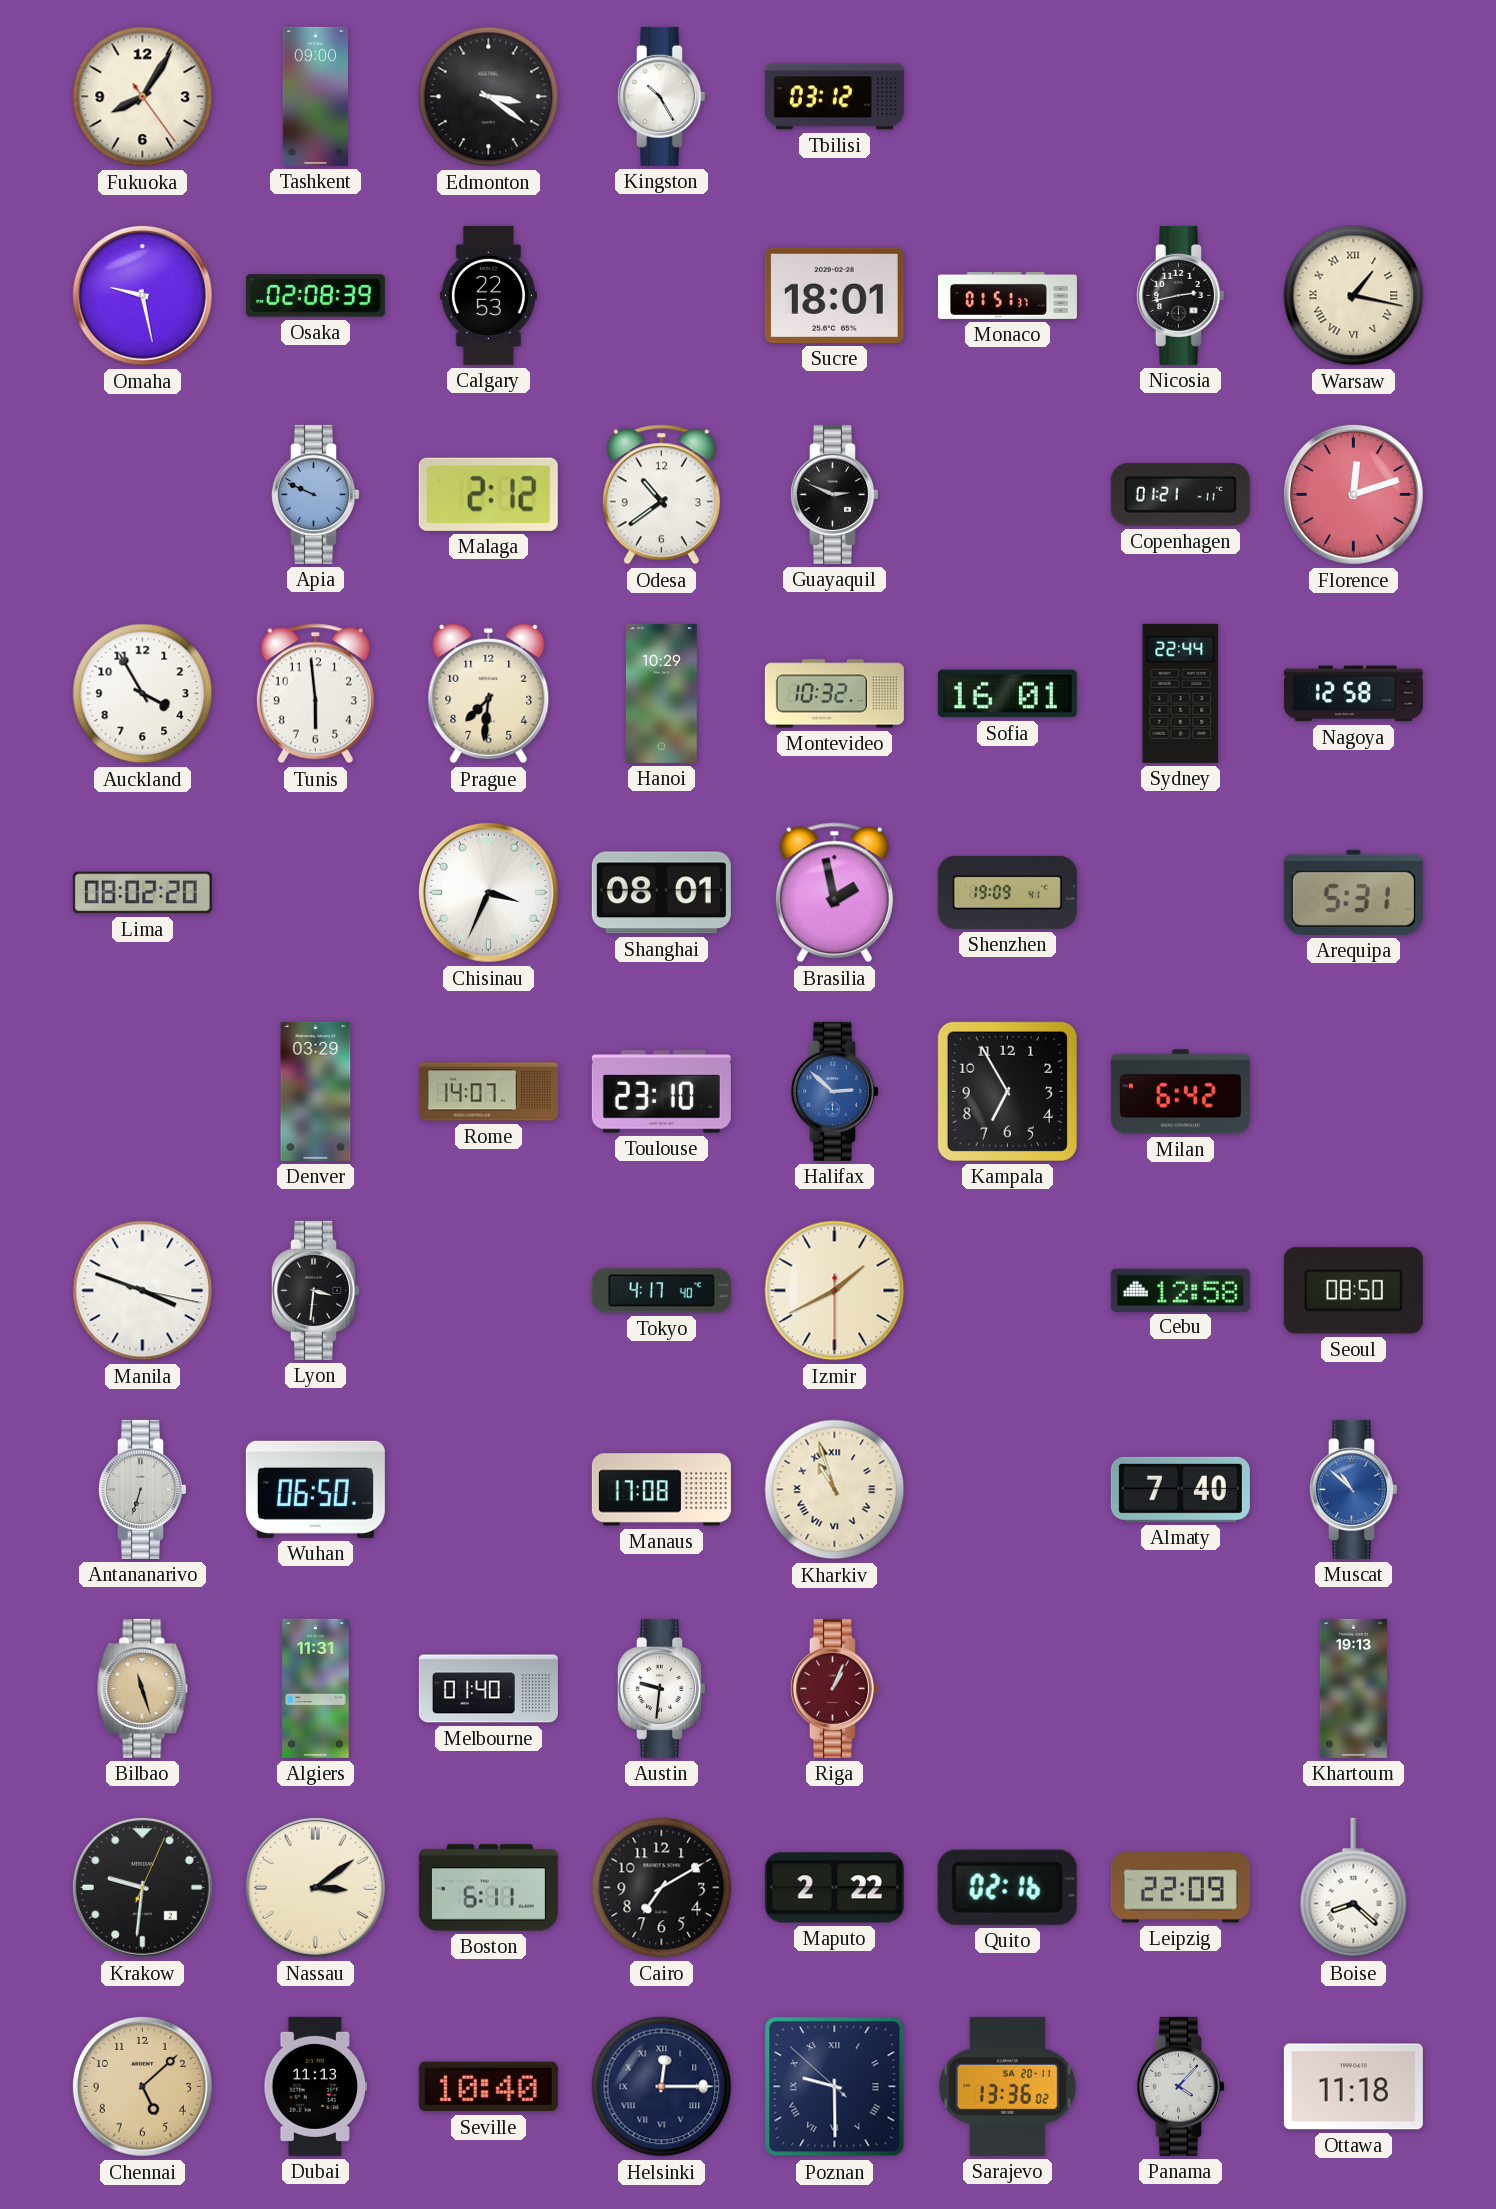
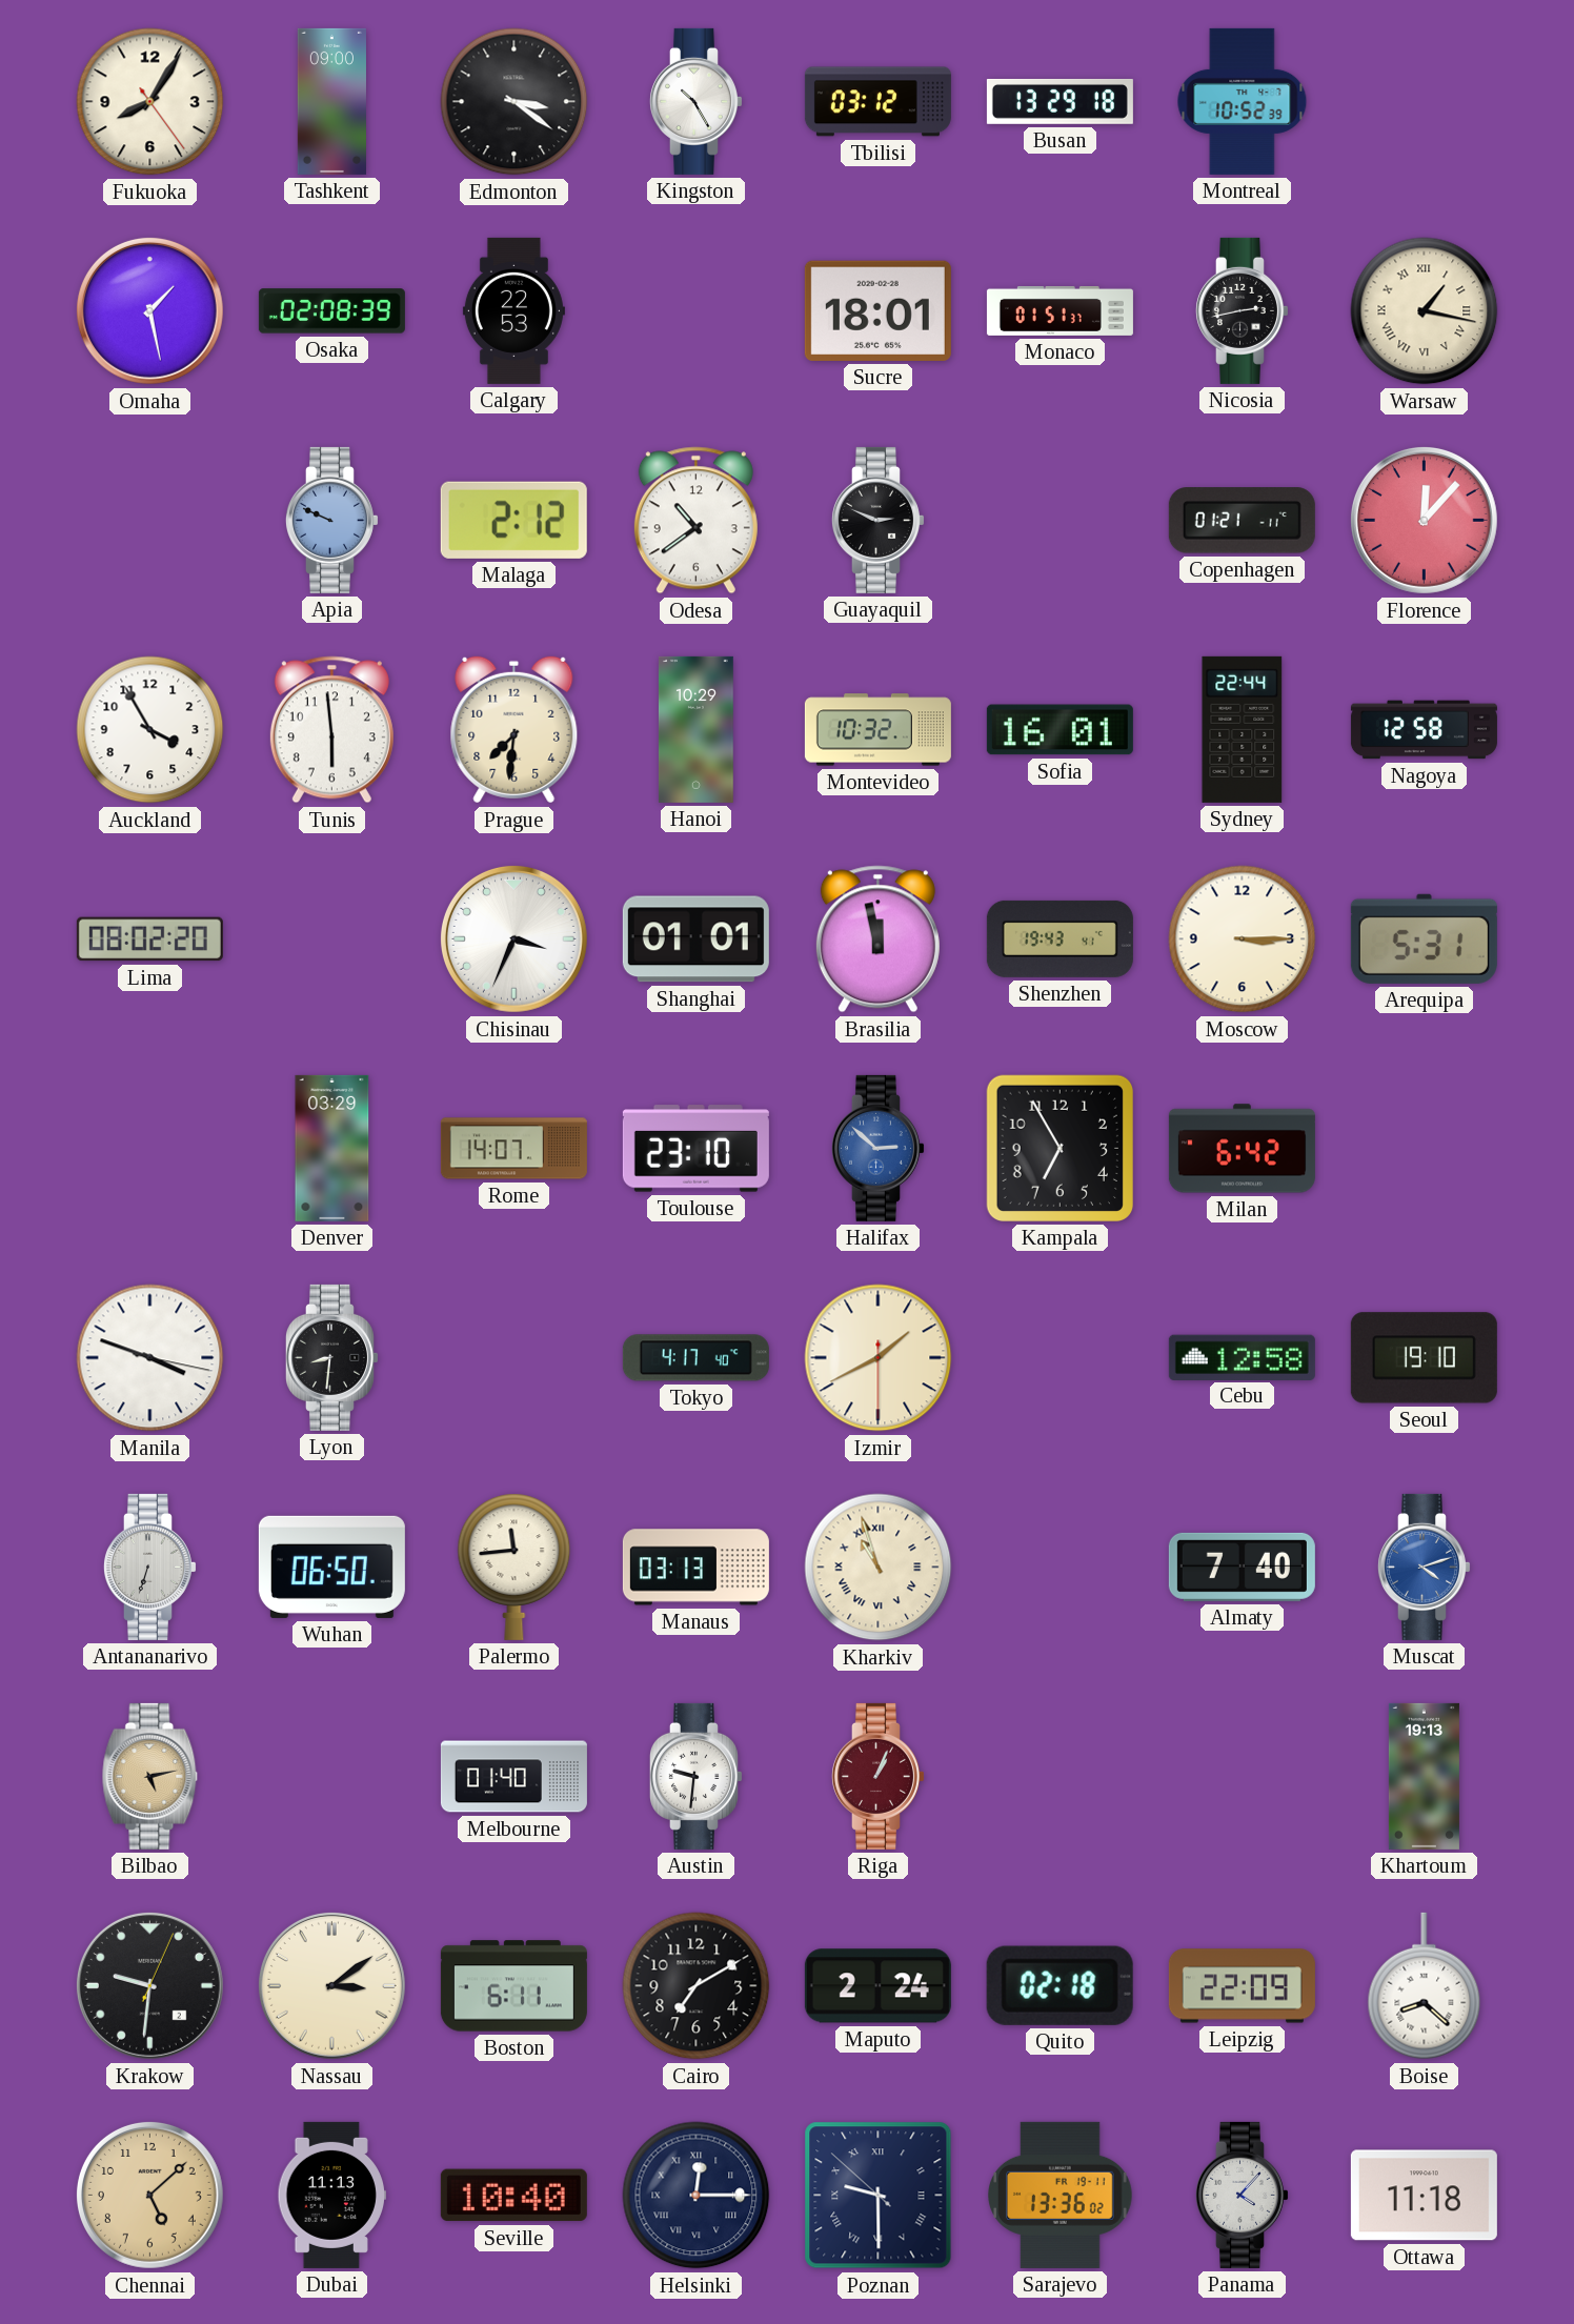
Busan: none -> 13:29 (1060, 101)
Montreal: none -> 10:52 (1243, 101)
Omaha: 9:28 -> 1:28 (149, 310)
Florence: 12:12 -> 12:07 (1424, 520)
Shanghai: 08:01 -> 01:01 (695, 939)
Brasilia: 1:58 -> 11:58 (877, 939)
Shenzhen: 19:09 -> 19:43 (1060, 938)
Moscow: none -> 3:15 (1243, 939)
Lyon: 3:31 -> 8:31 (331, 1357)
Seoul: 08:50 -> 19:10 (1424, 1358)
Palermo: none -> 11:44 (514, 1567)
Manaus: 17:08 -> 03:13 (695, 1568)
Muscat: 10:52 -> 4:12 (1424, 1567)
Bilbao: 11:27 -> 5:13 (150, 1776)
Algiers: 11:31 -> none (316, 1688)
Maputo: 2:22 -> 2:24 (877, 1986)
Quito: 02:16 -> 02:18 (1060, 1985)
Sarajevo date: SA 20-11 -> FR 19-11 (1061, 2195)
